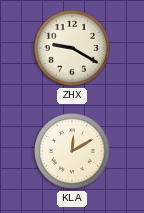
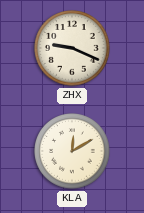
ZHX: 9:20 -> 9:19 (72, 48)
